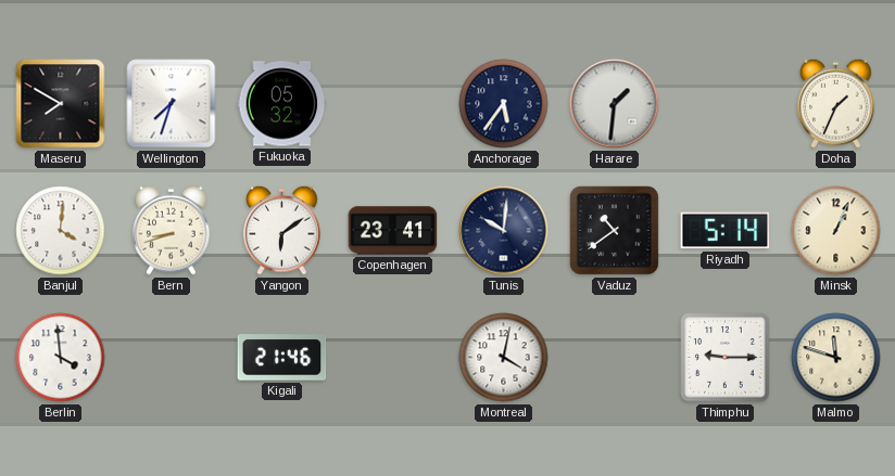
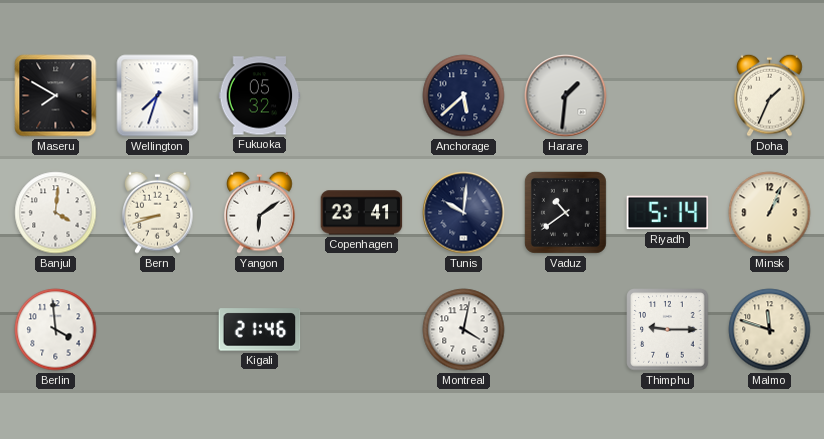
Anchorage: 5:36 -> 5:38 (464, 96)
